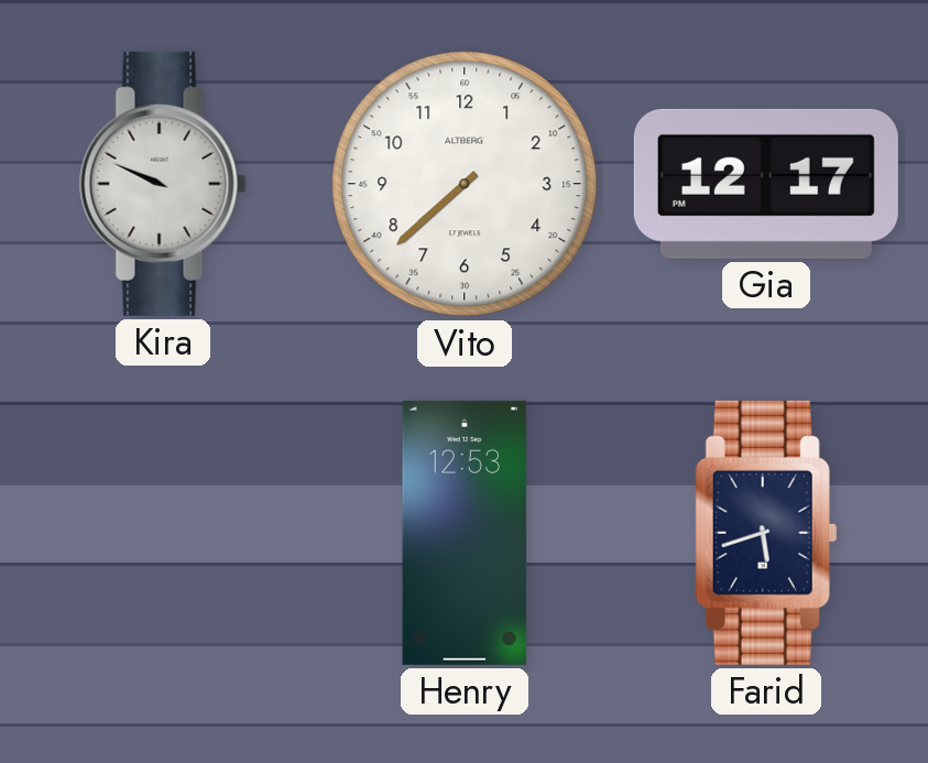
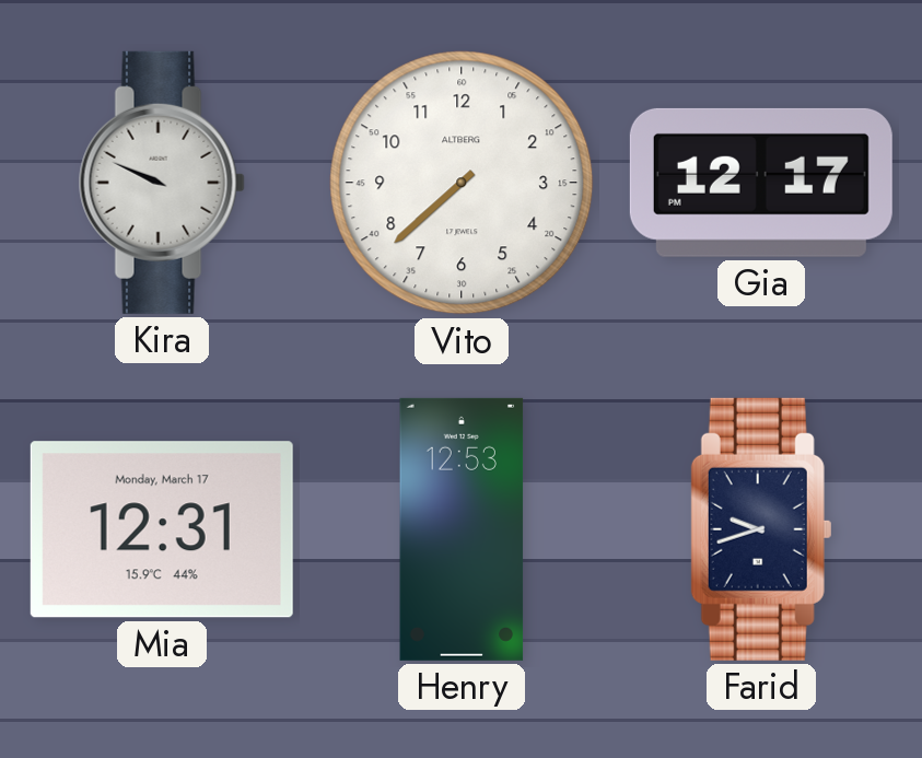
Mia: none -> 12:31 (162, 529)
Farid: 5:42 -> 9:42 (761, 529)
